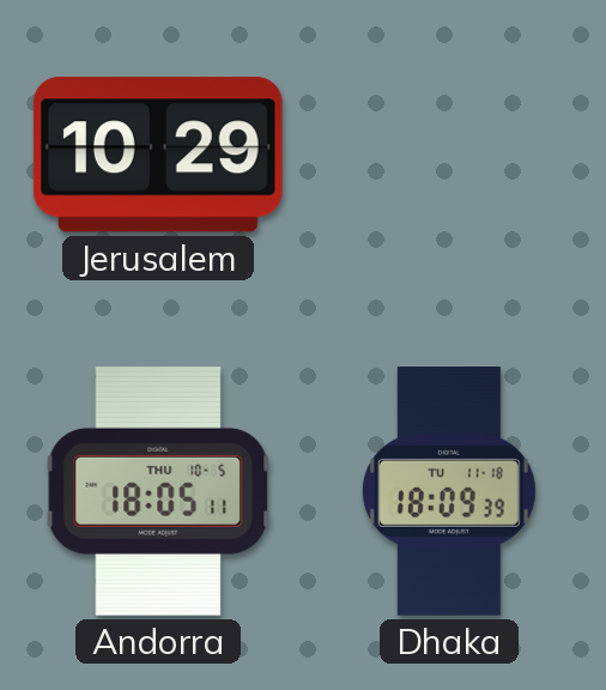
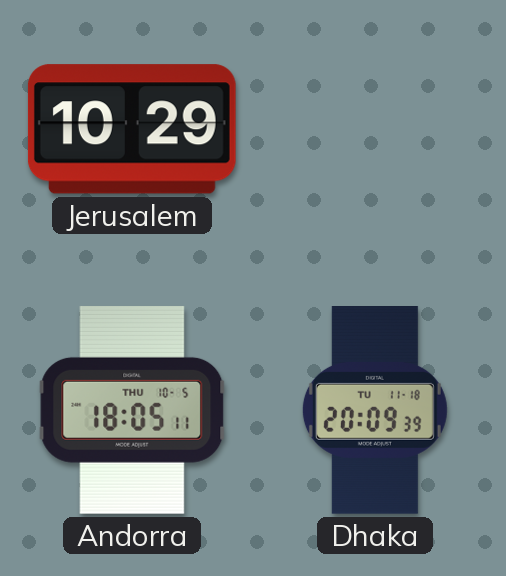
Dhaka: 18:09 -> 20:09 (375, 411)
